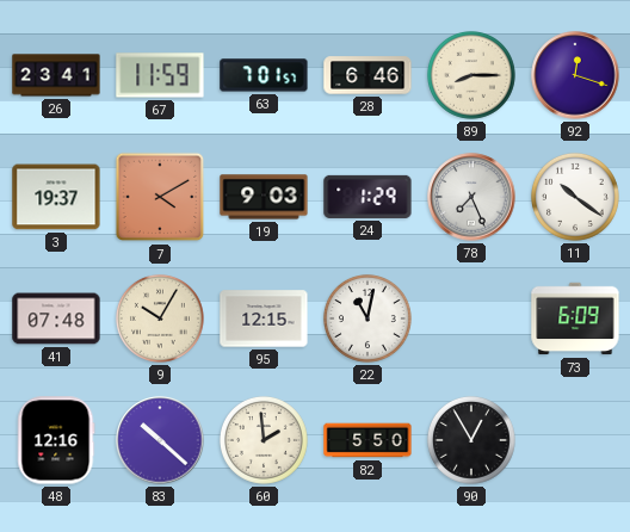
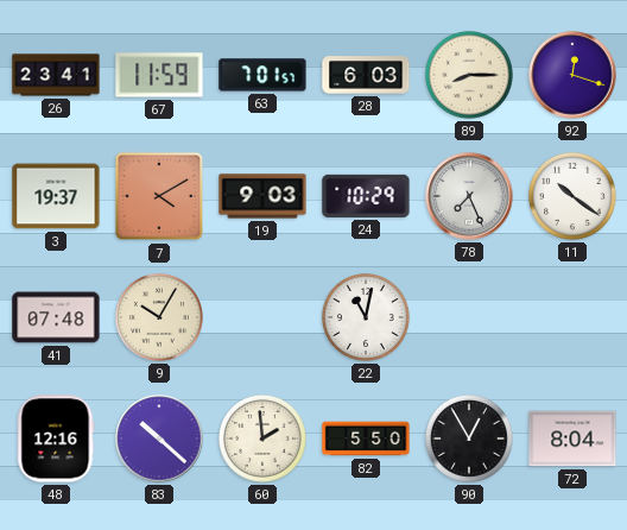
28: 6:46 -> 6:03 (366, 75)
24: 1:29 -> 10:29 (366, 196)
95: 12:15 -> none (264, 318)
73: 6:09 -> none (575, 318)
72: none -> 8:04 (572, 438)
